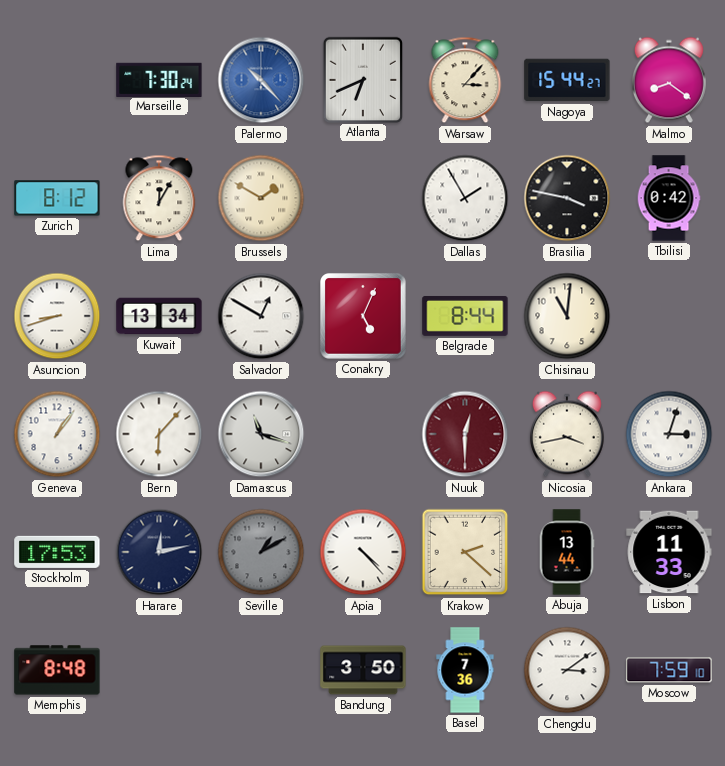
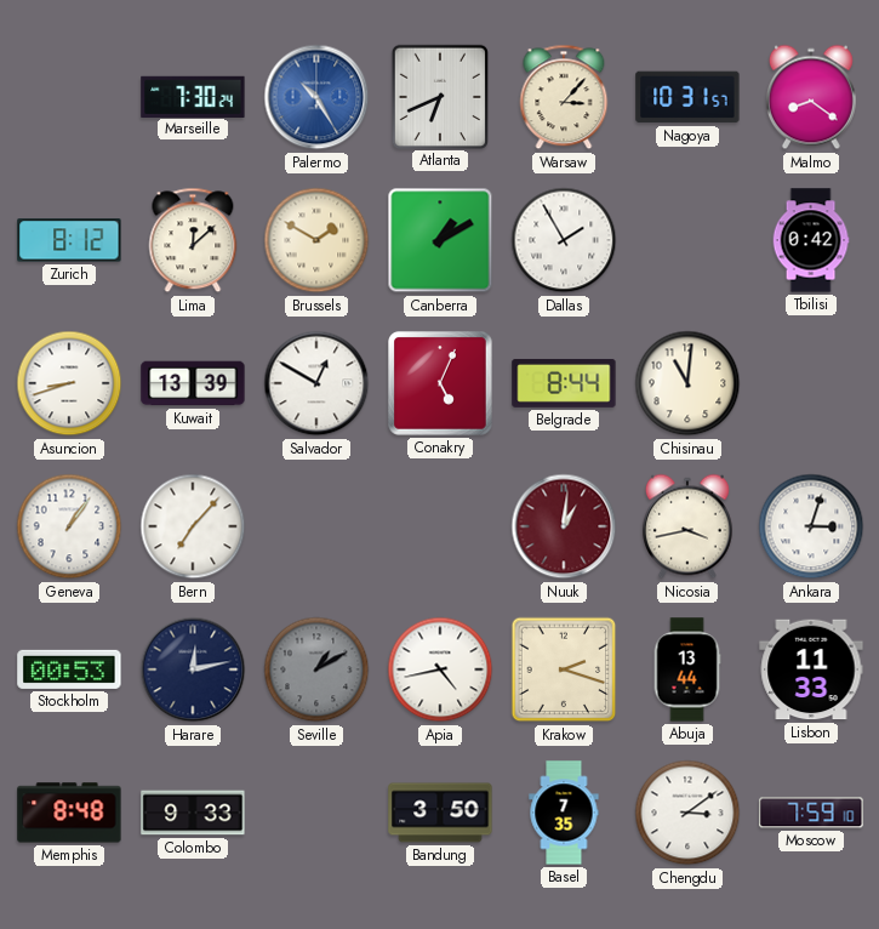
Palermo: 10:23 -> 10:25 (316, 97)
Nagoya: 15:44 -> 10:31 (687, 97)
Lima: 12:05 -> 12:08 (193, 240)
Canberra: none -> 1:10 (440, 240)
Brasilia: 3:47 -> none (567, 198)
Kuwait: 13:34 -> 13:39 (193, 383)
Bern: 6:07 -> 7:07 (193, 526)
Damascus: 11:18 -> none (261, 434)
Nuuk: 12:30 -> 1:01 (564, 526)
Stockholm: 17:53 -> 00:53 (69, 669)
Apia: 4:23 -> 4:43 (440, 669)
Krakow: 2:22 -> 2:18 (564, 669)
Colombo: none -> 9:33 (193, 813)
Basel: 7:36 -> 7:35 (564, 813)
